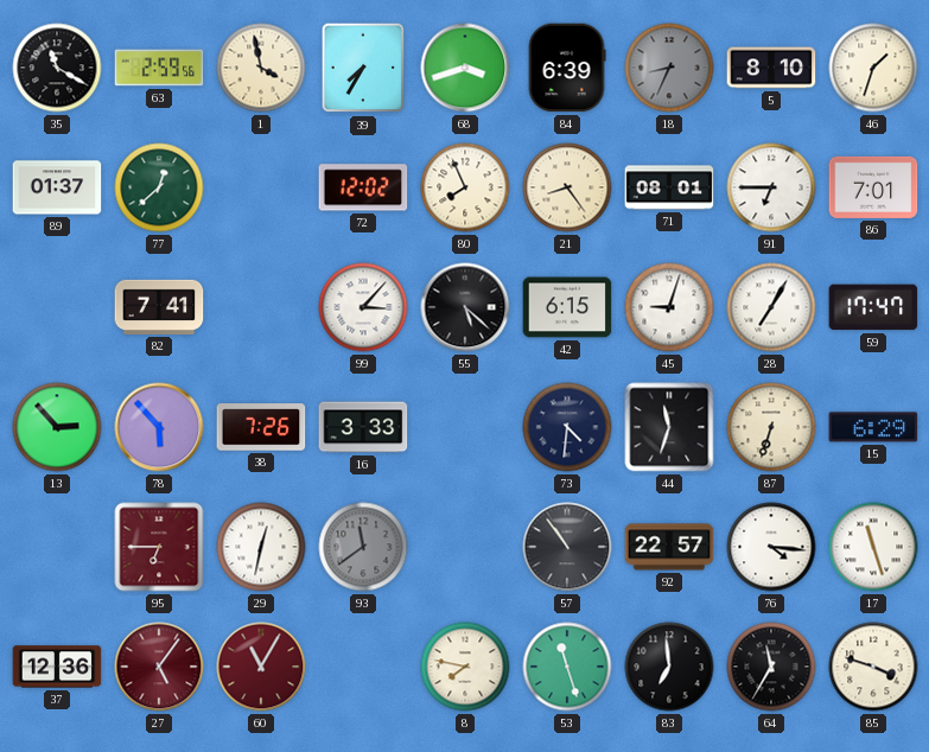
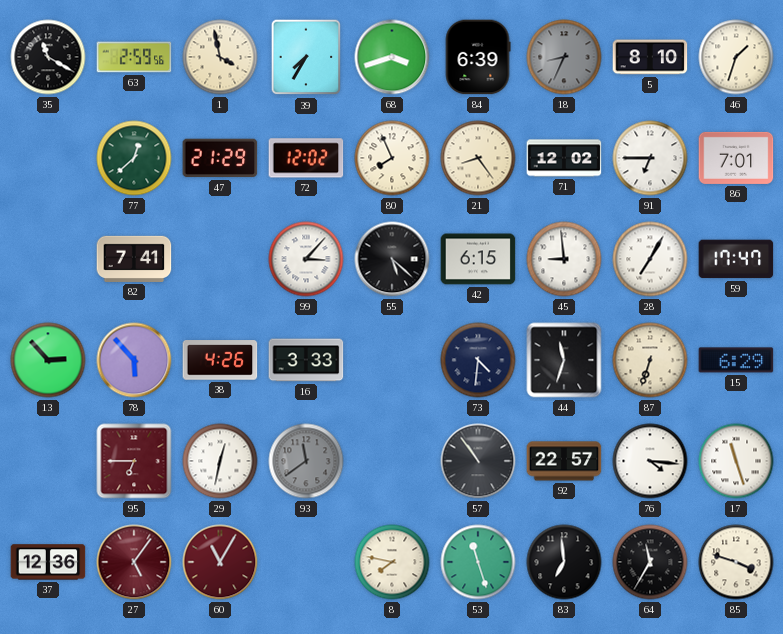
89: 01:37 -> none (57, 187)
47: none -> 21:29 (220, 158)
71: 08:01 -> 12:02 (564, 158)
45: 9:03 -> 8:59 (564, 259)
38: 7:26 -> 4:26 (220, 360)
